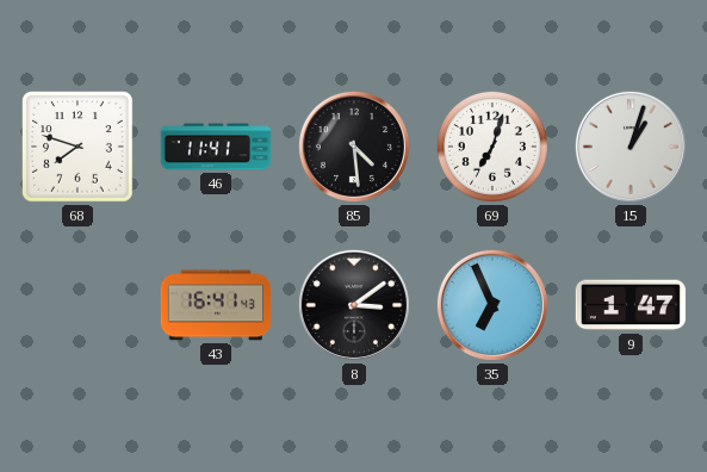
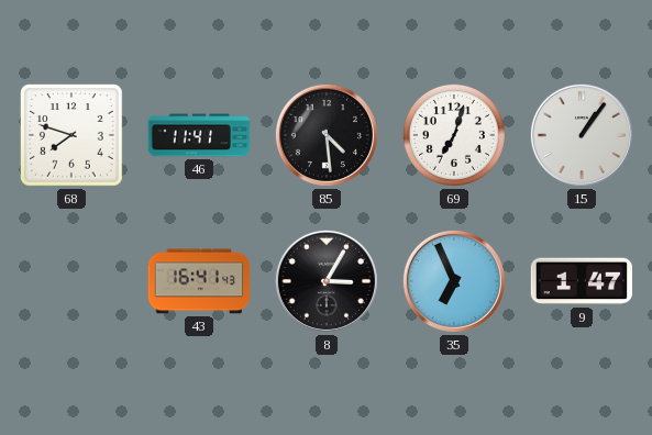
15: 1:03 -> 1:06 (582, 135)
8: 3:09 -> 3:05 (327, 281)
